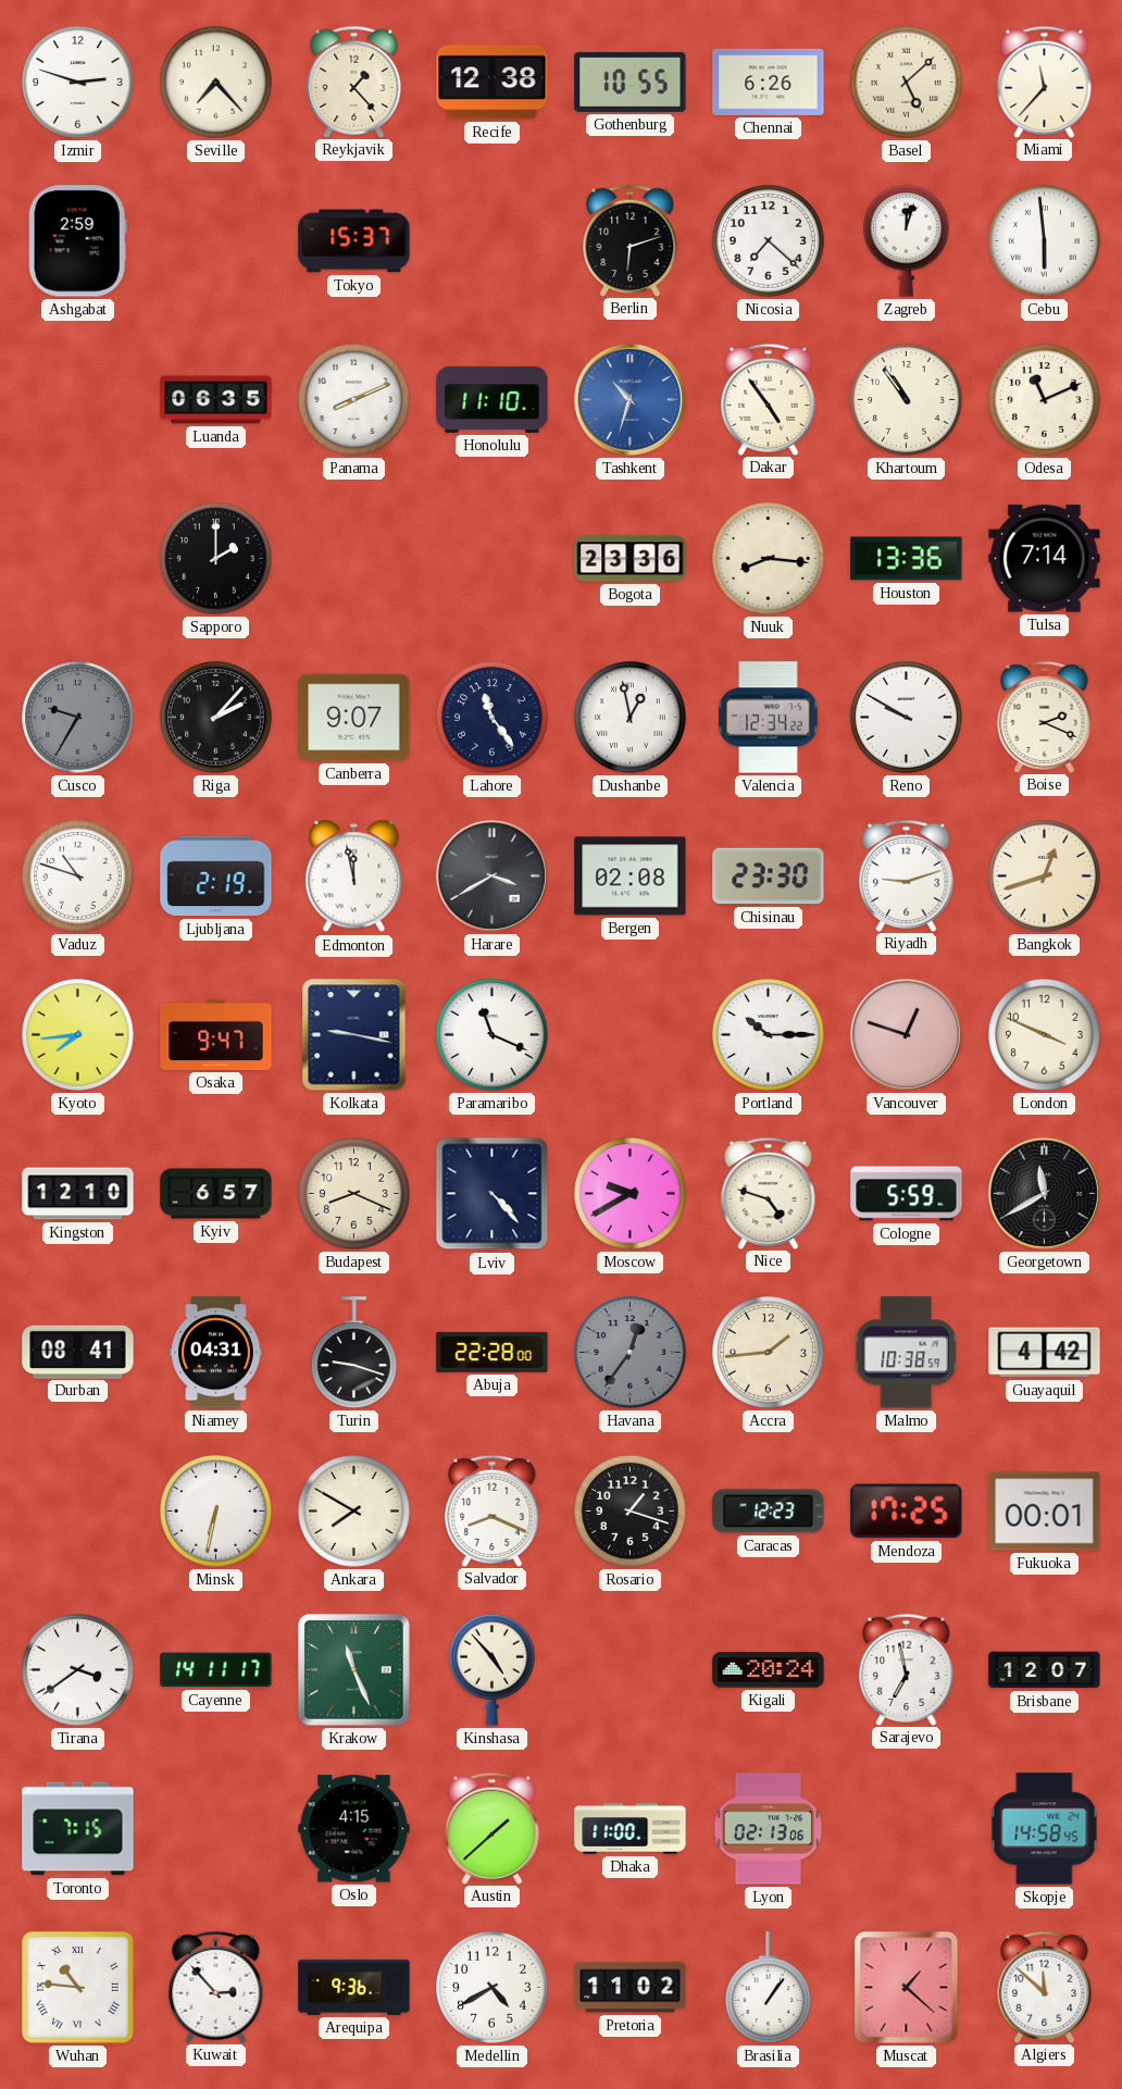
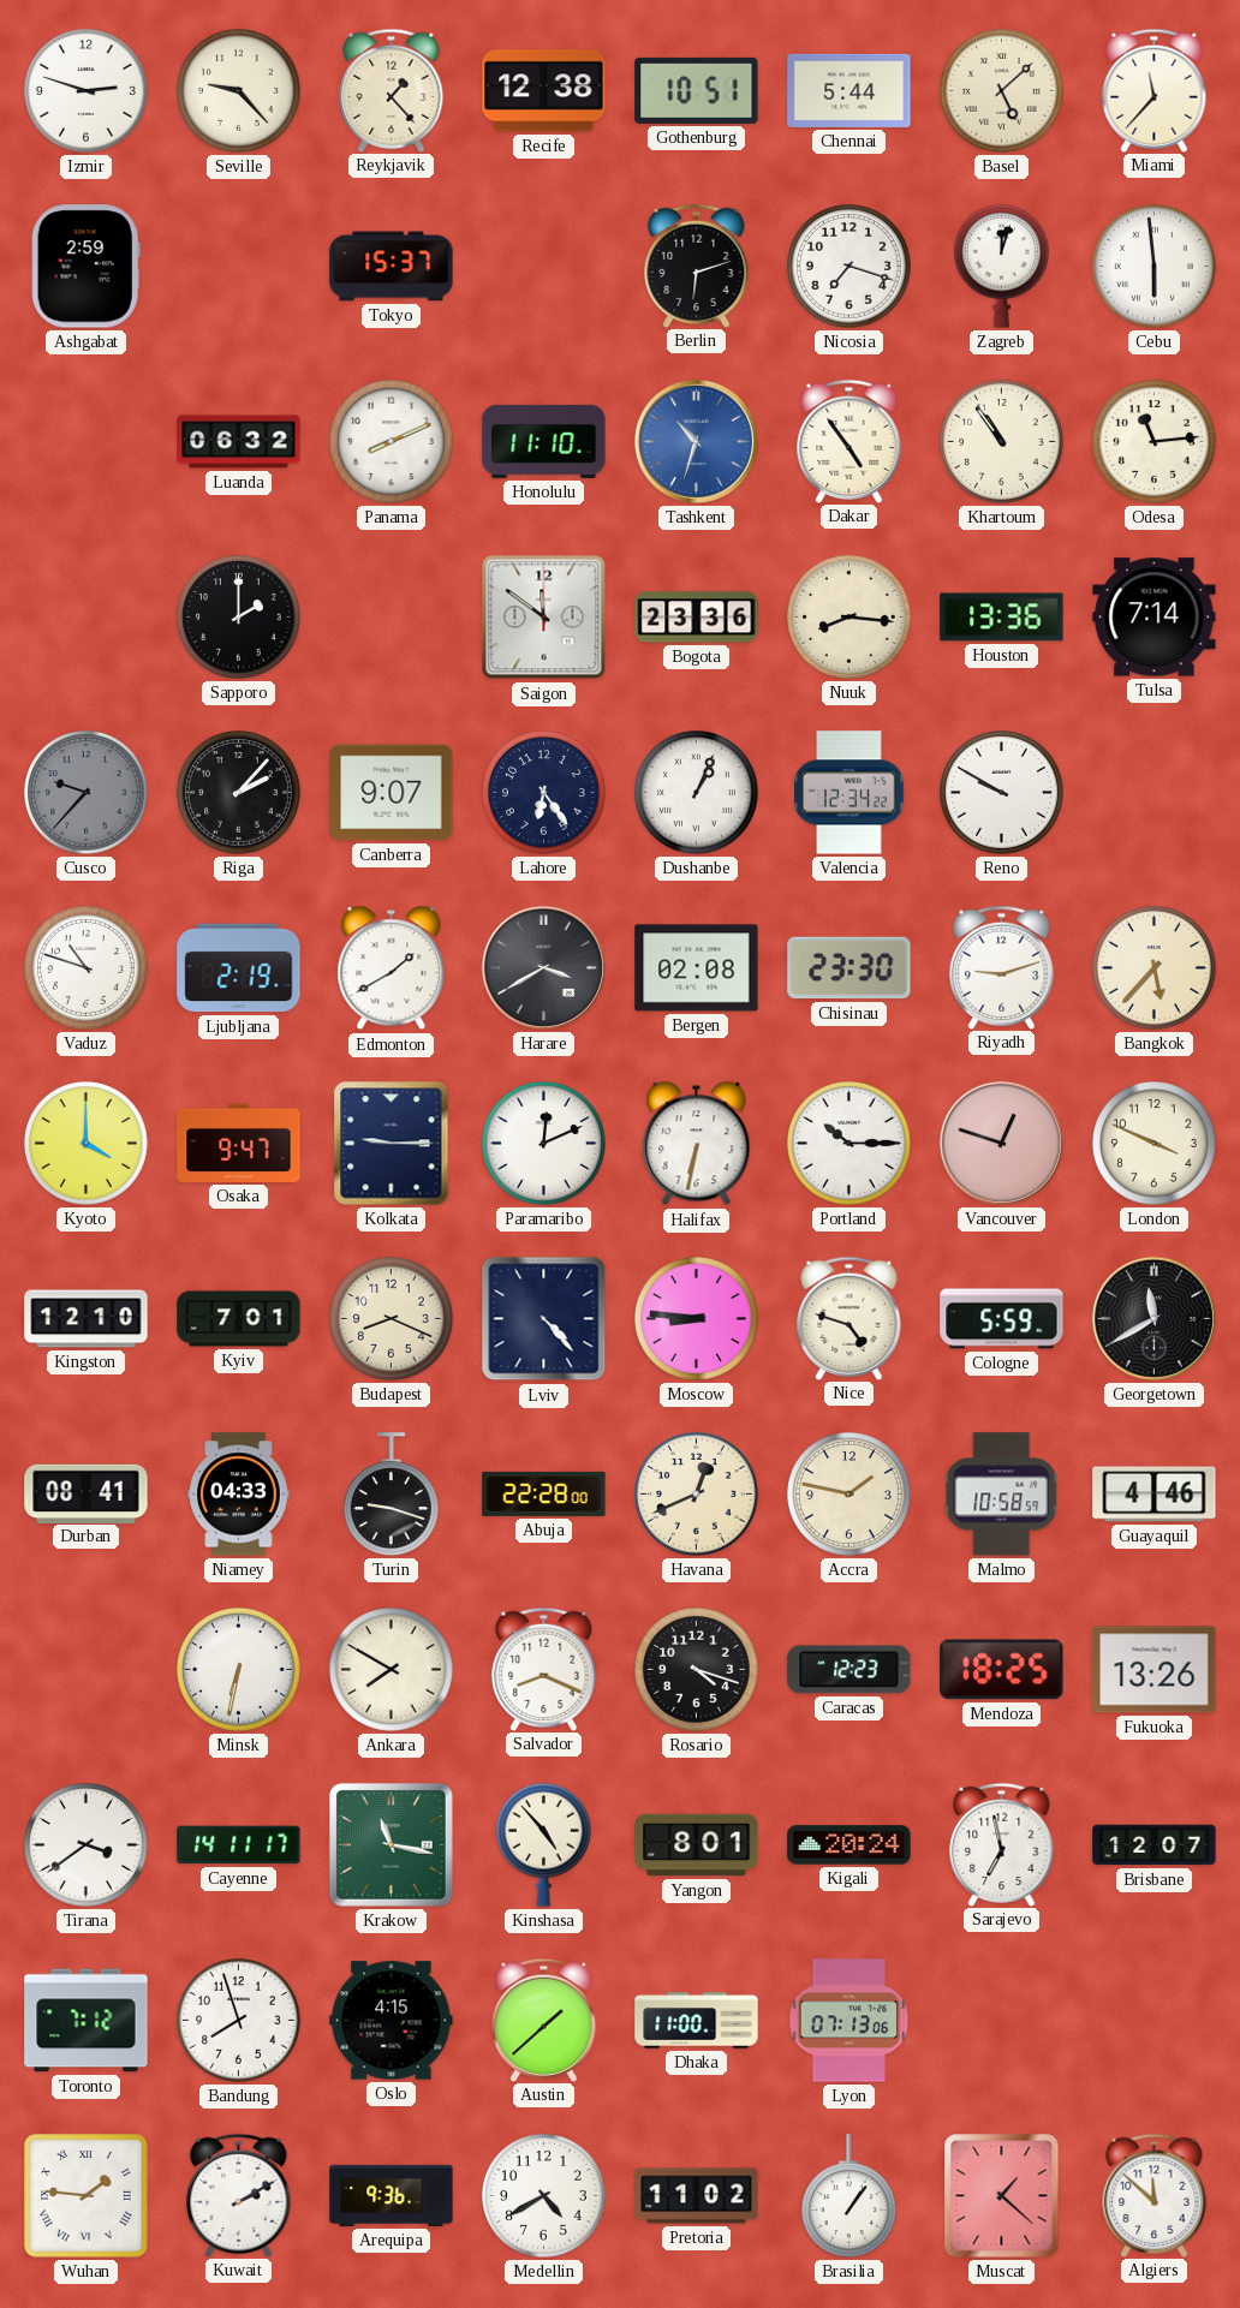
Seville: 7:23 -> 9:23 (239, 91)
Gothenburg: 10:55 -> 10:51 (697, 90)
Chennai: 6:26 -> 5:44 (849, 90)
Nicosia: 7:22 -> 7:18 (849, 267)
Luanda: 06:35 -> 06:32 (239, 442)
Odesa: 11:11 -> 11:14 (1155, 442)
Saigon: none -> 11:51 (544, 618)
Cusco: 9:35 -> 9:37 (87, 793)
Lahore: 11:24 -> 6:24 (544, 793)
Dushanbe: 12:58 -> 1:04 (697, 793)
Boise: 2:19 -> none (1045, 717)
Edmonton: 11:58 -> 1:40 (392, 968)
Bangkok: 12:42 -> 5:37 (1155, 968)
Kyoto: 7:44 -> 4:00 (87, 1144)
Kolkata: 9:17 -> 9:15 (392, 1144)
Paramaribo: 11:19 -> 12:11 (544, 1144)
Halifax: none -> 6:32 (697, 1144)
Kyiv: 6:57 -> 7:01 (239, 1319)
Moscow: 9:40 -> 8:46 (697, 1319)
Niamey: 04:31 -> 04:33 (239, 1495)
Havana: 12:36 -> 12:41 (697, 1495)
Havana dial: grey -> cream (697, 1495)
Accra: 1:44 -> 1:47 (849, 1495)
Malmo: 10:38 -> 10:58 (1002, 1495)
Guayaquil: 4:42 -> 4:46 (1155, 1495)
Rosario: 1:18 -> 4:18 (697, 1670)
Mendoza: 17:25 -> 18:25 (1002, 1670)
Fukuoka: 00:01 -> 13:26 (1155, 1670)
Krakow: 11:26 -> 11:17 (391, 1844)
Yangon: none -> 8:01 (697, 1845)
Toronto: 7:15 -> 7:12 (87, 2021)
Bandung: none -> 7:57 (239, 2021)
Lyon: 02:13 -> 07:13 (849, 2021)
Skopje: 14:58 -> none (1045, 1829)
Wuhan: 10:46 -> 1:46 (87, 2196)
Kuwait: 2:53 -> 2:10 (239, 2195)
